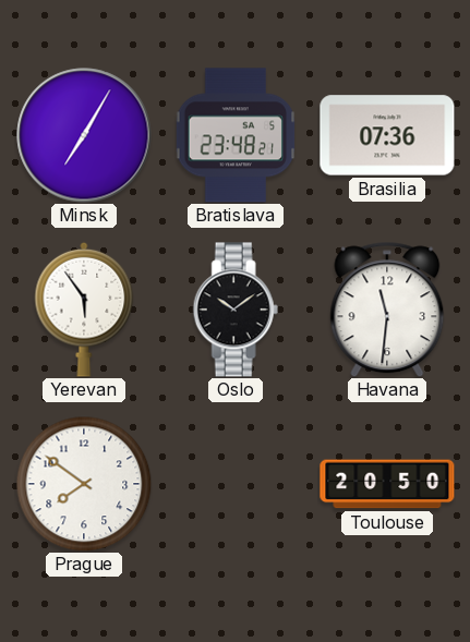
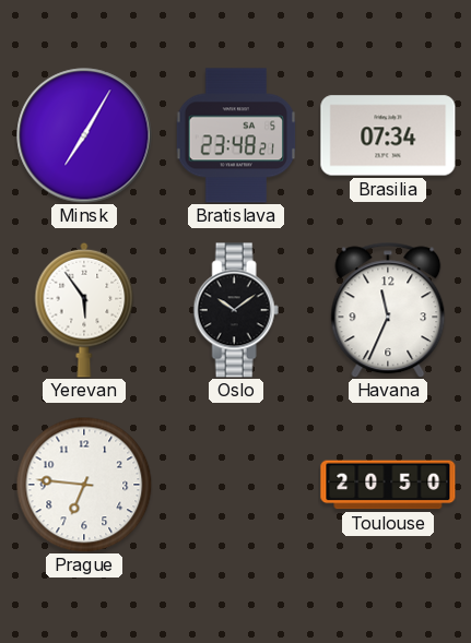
Brasilia: 07:36 -> 07:34 (388, 135)
Havana: 11:31 -> 11:34 (388, 310)
Prague: 7:51 -> 6:46 (84, 485)
